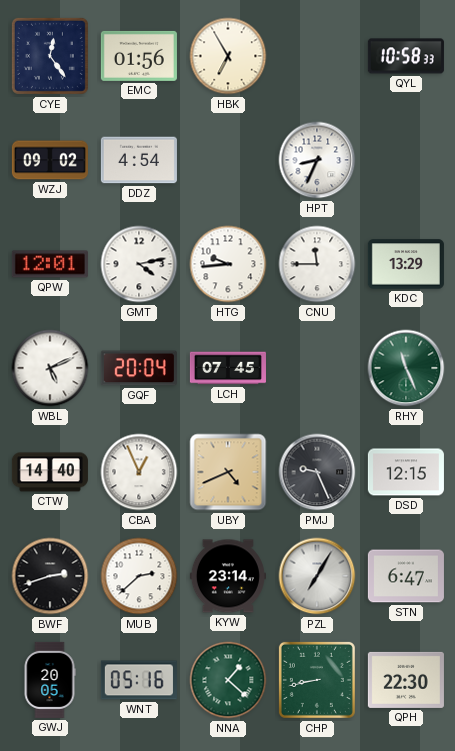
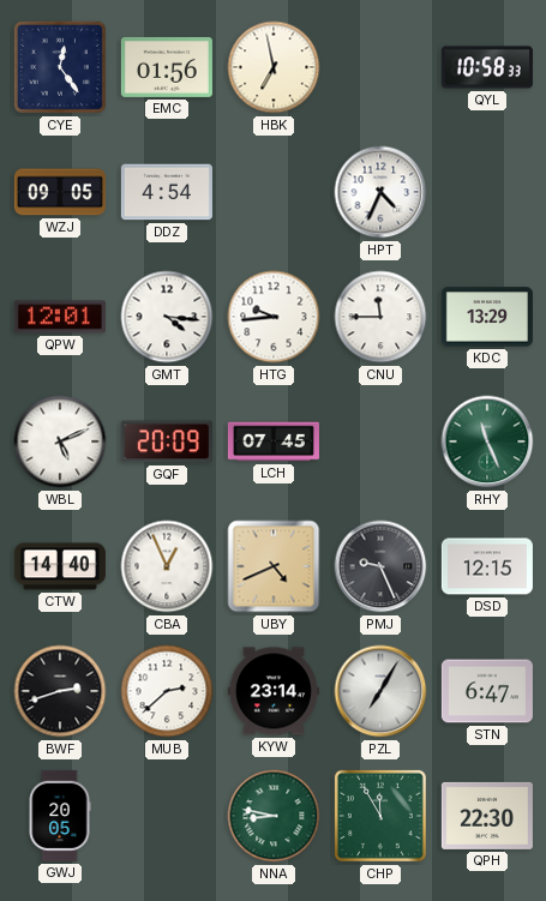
HBK: 6:55 -> 6:58 (274, 67)
WZJ: 09:02 -> 09:05 (60, 192)
HPT: 8:34 -> 4:34 (380, 192)
GMT: 4:13 -> 4:16 (167, 317)
GQF: 20:04 -> 20:09 (167, 442)
WNT: 05:16 -> none (139, 680)
NNA: 1:22 -> 8:47 (274, 816)
CHP: 8:43 -> 11:55 (380, 816)
